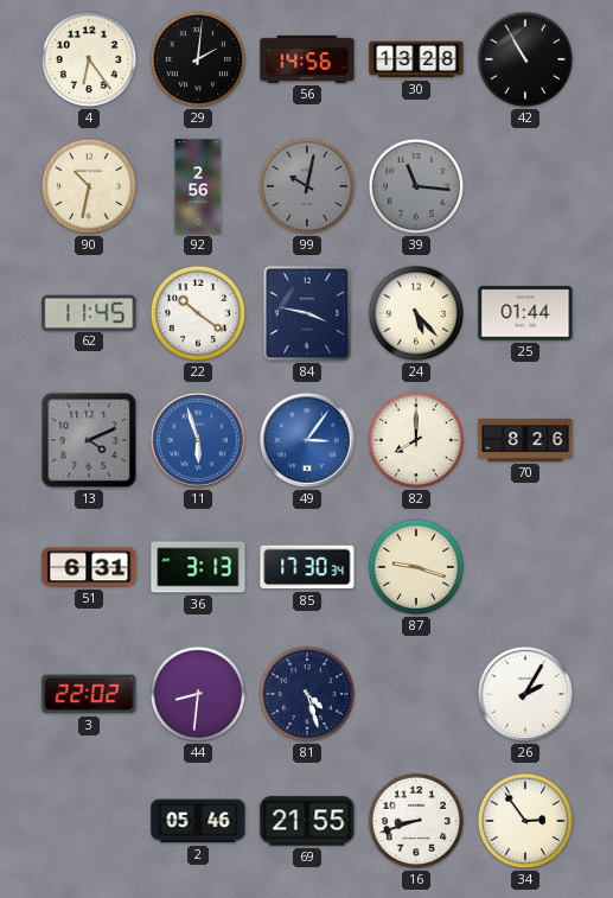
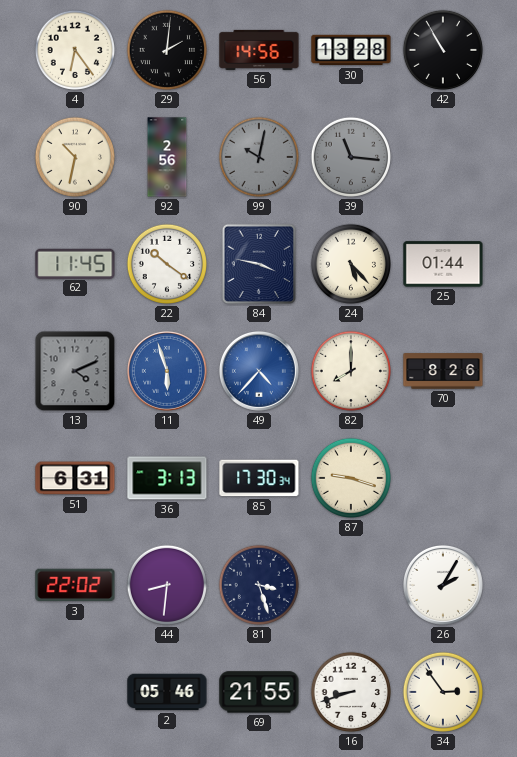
49: 3:06 -> 4:37 (259, 371)
81: 4:27 -> 3:27 (259, 585)
